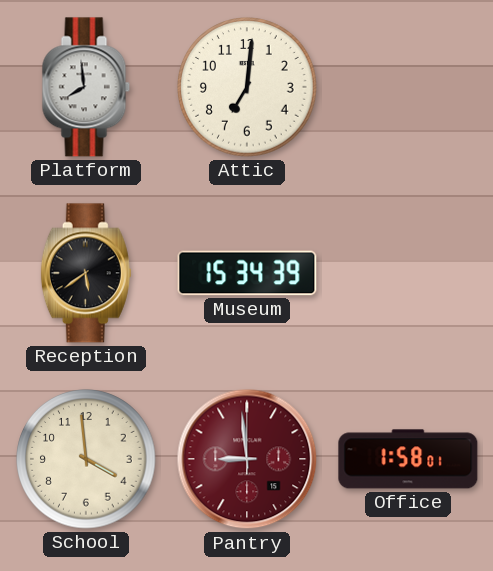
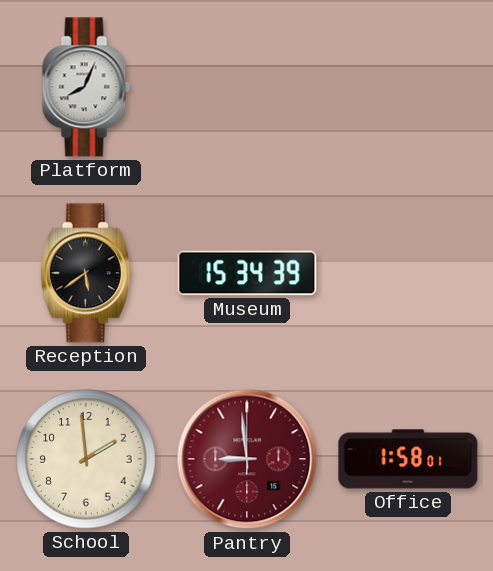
Platform: 7:59 -> 8:04 (86, 87)
Attic: 7:01 -> none (247, 87)
School: 3:59 -> 1:59 (86, 459)
